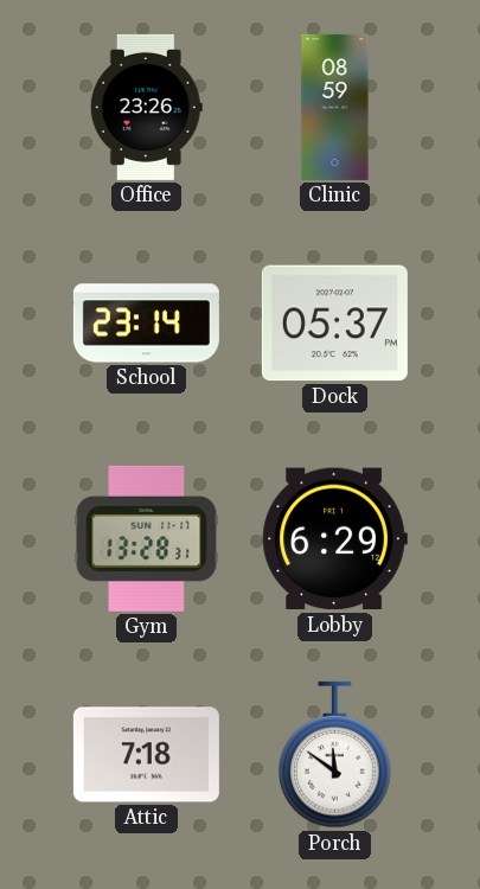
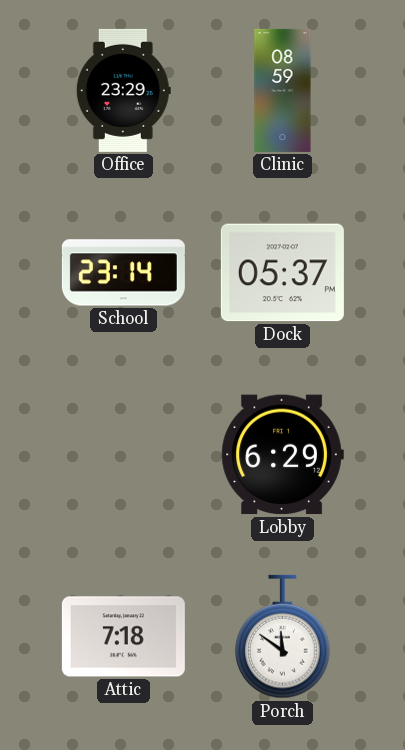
Office: 23:26 -> 23:29 (123, 90)
Gym: 13:28 -> none (147, 538)
